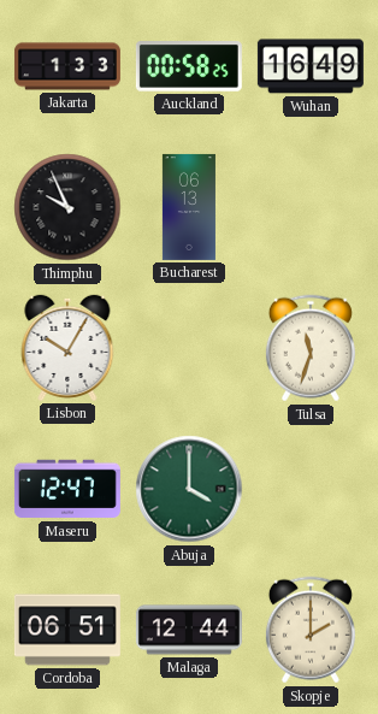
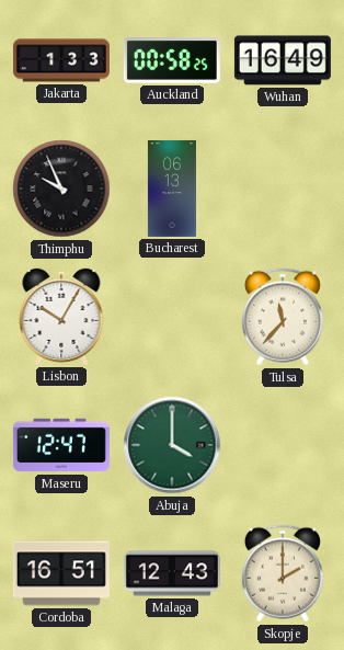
Tulsa: 11:33 -> 11:37 (283, 317)
Cordoba: 06:51 -> 16:51 (61, 573)
Malaga: 12:44 -> 12:43 (172, 573)
